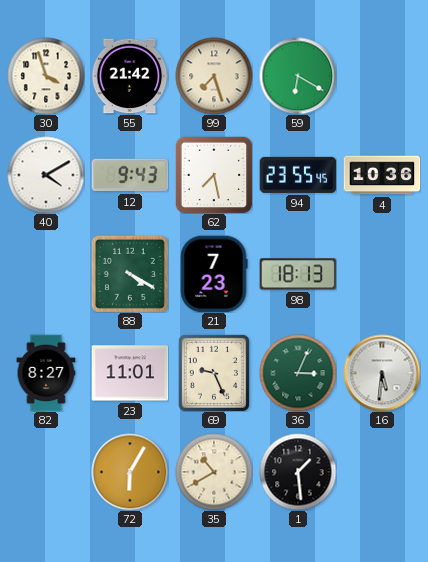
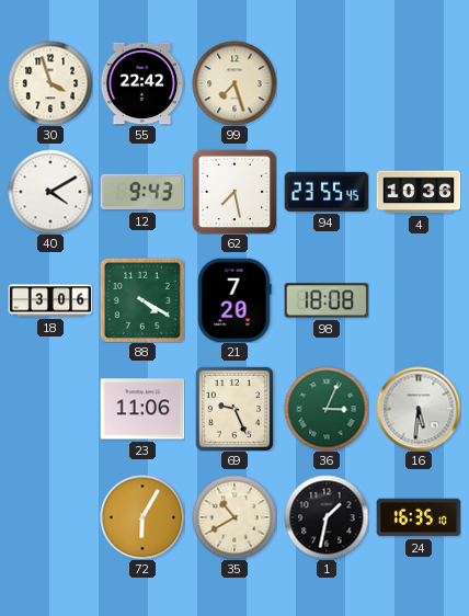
55: 21:42 -> 22:42 (142, 83)
59: 6:20 -> none (298, 76)
18: none -> 3:06 (50, 300)
21: 7:23 -> 7:20 (234, 300)
98: 18:13 -> 18:08 (327, 300)
82: 8:27 -> none (46, 373)
23: 11:01 -> 11:06 (142, 409)
1: 1:29 -> 1:32 (327, 517)
24: none -> 16:35 (419, 517)
